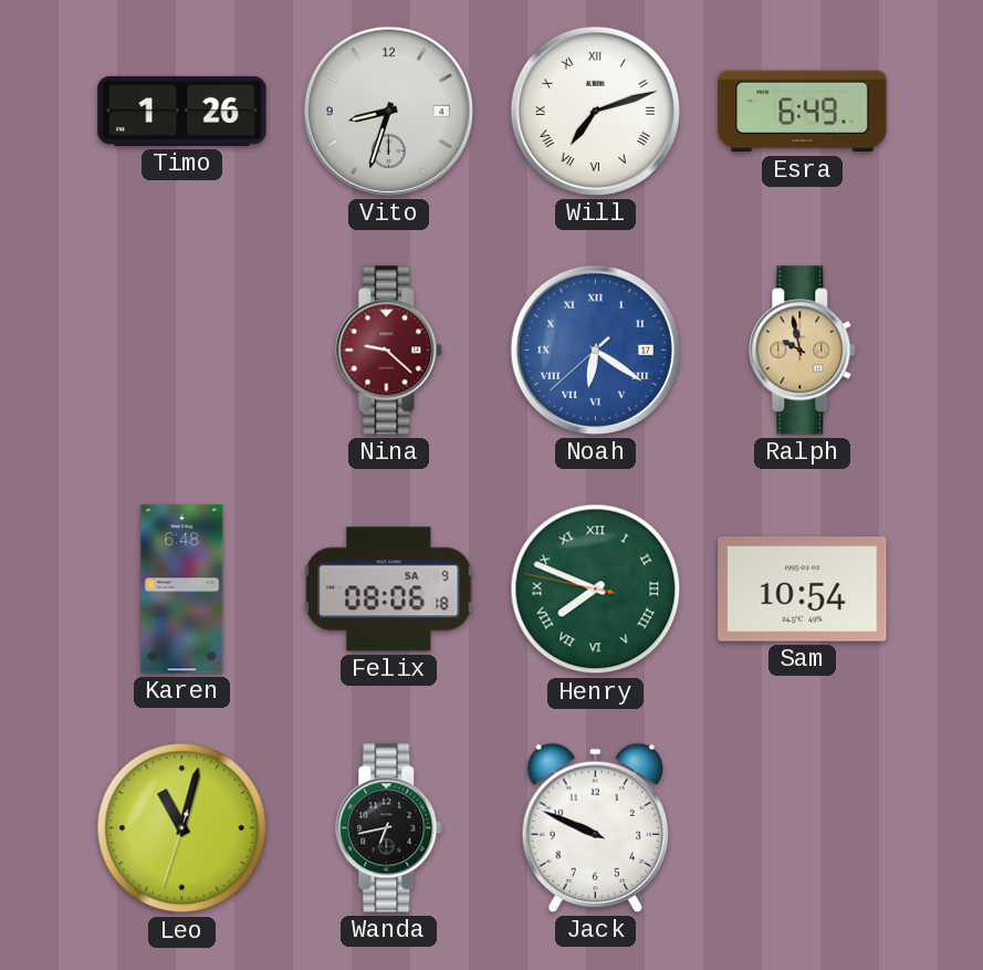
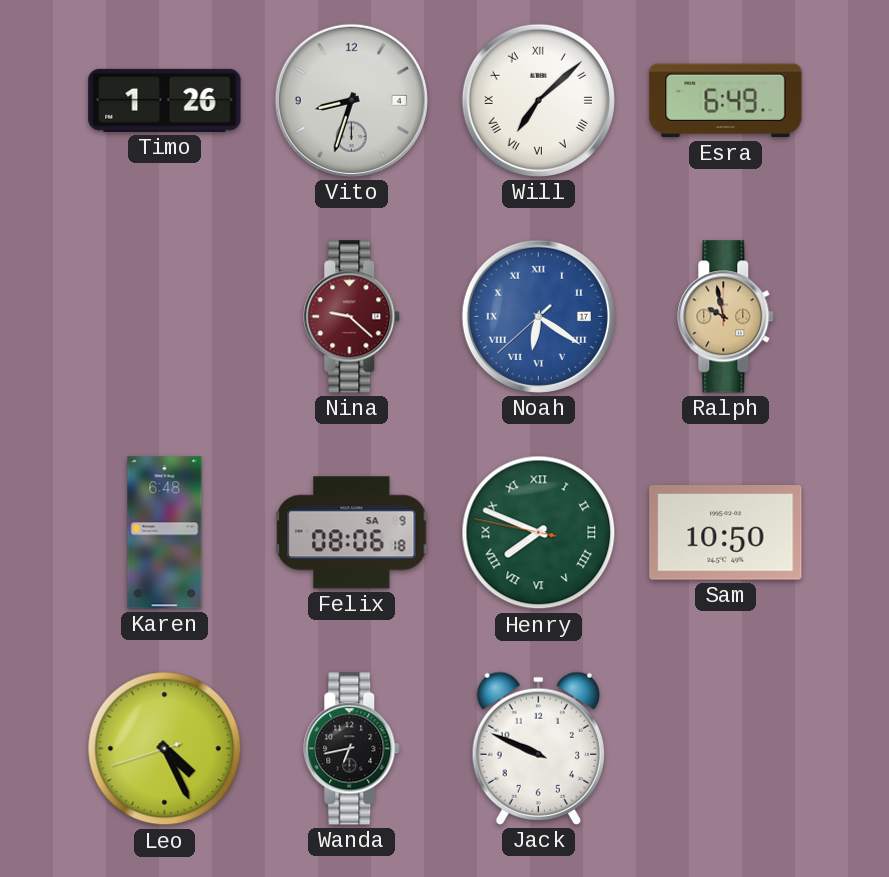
Will: 7:12 -> 7:08 (538, 100)
Sam: 10:54 -> 10:50 (726, 533)
Leo: 11:02 -> 4:25 (165, 749)
